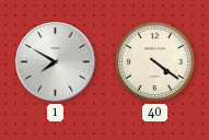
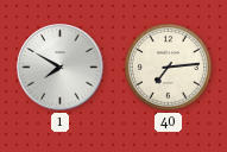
40: 4:21 -> 7:14 (168, 66)
